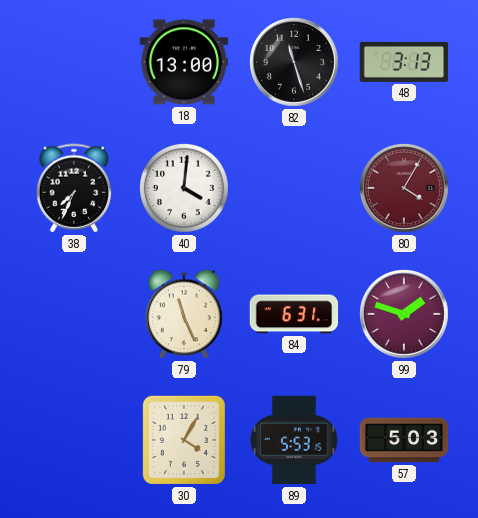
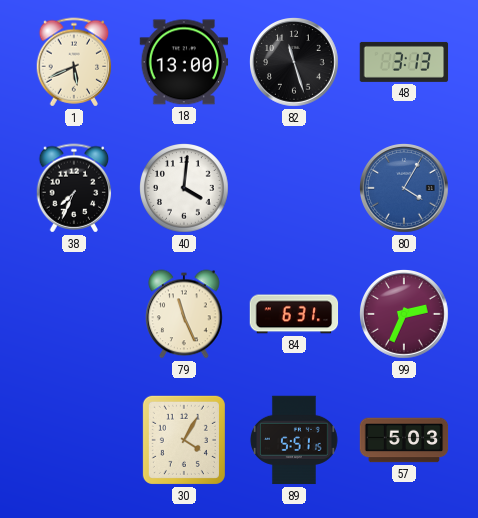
1: none -> 5:41 (74, 62)
80 dial: burgundy -> blue (404, 188)
99: 1:48 -> 2:34 (404, 314)
89: 5:53 -> 5:51 (295, 440)
